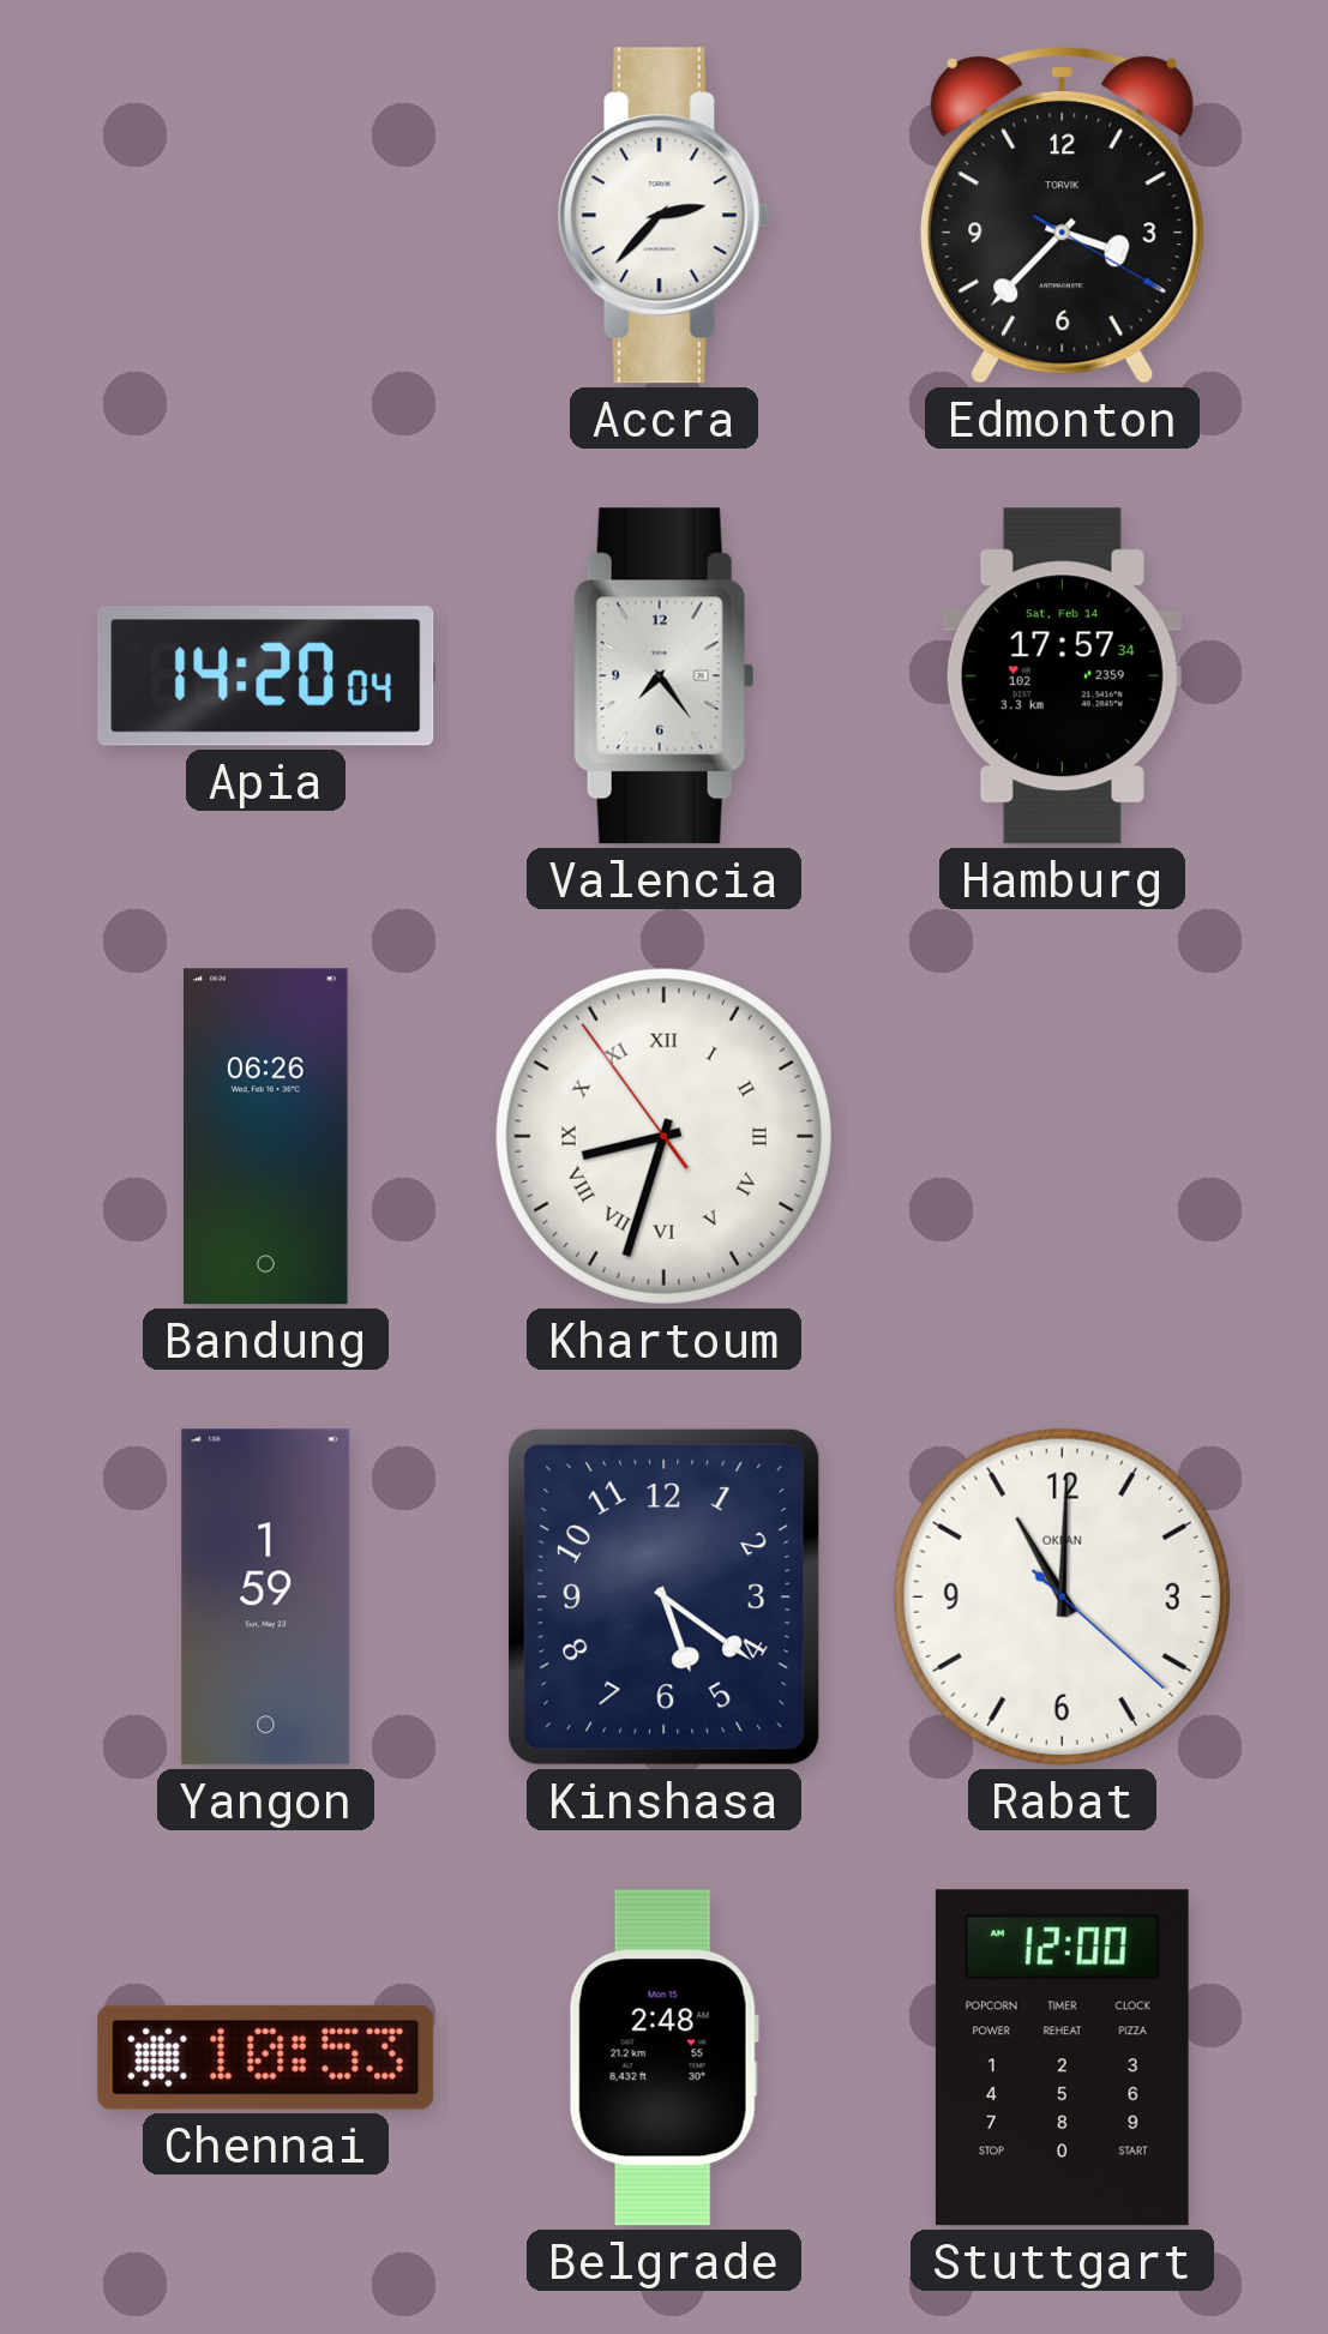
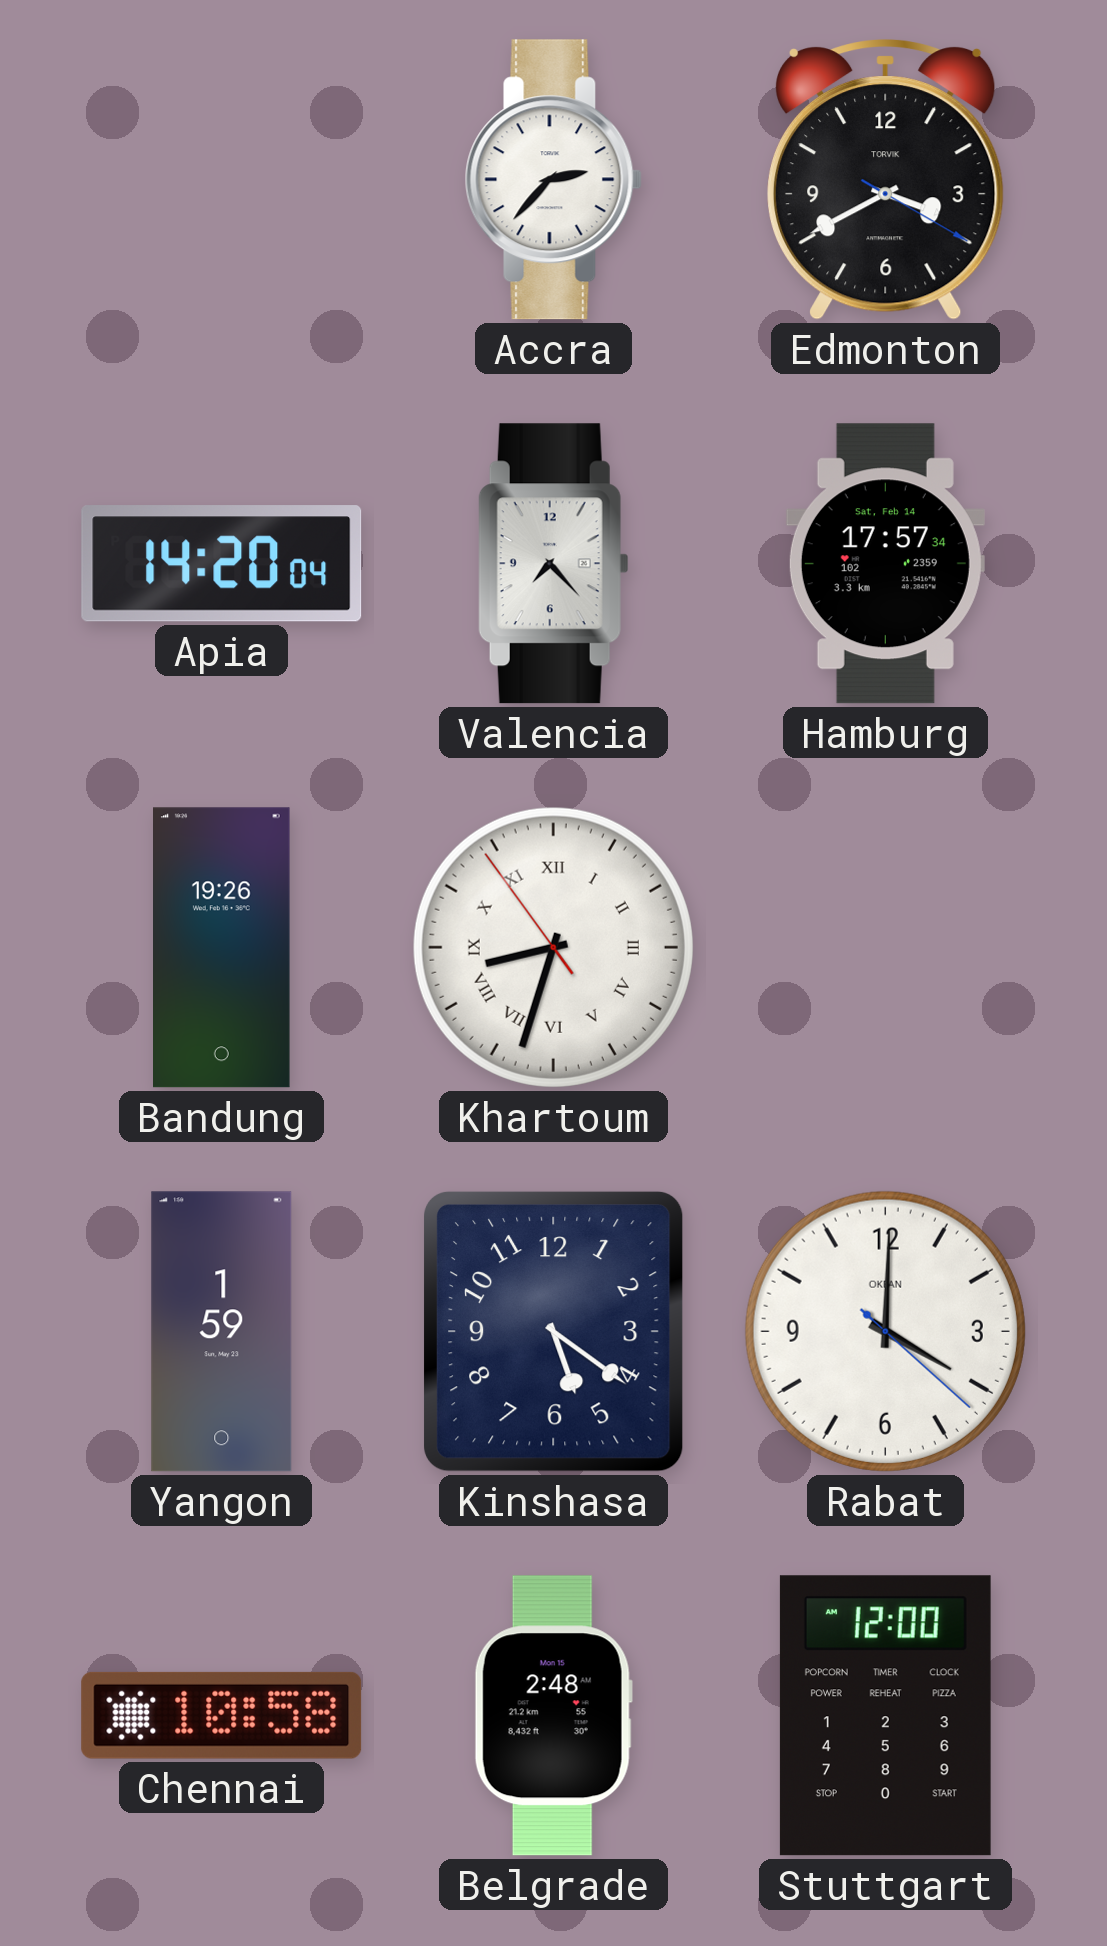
Edmonton: 3:37 -> 3:40 (886, 180)
Valencia: 7:24 -> 7:23 (553, 564)
Bandung: 06:26 -> 19:26 (222, 948)
Rabat: 11:00 -> 4:00 (885, 1331)
Chennai: 10:53 -> 10:58 (222, 1715)
